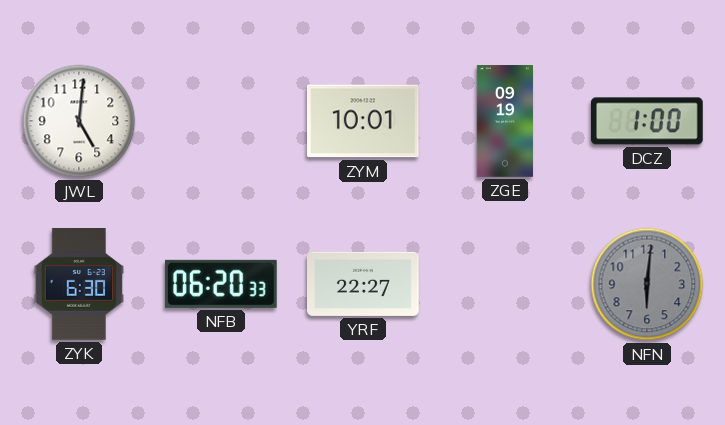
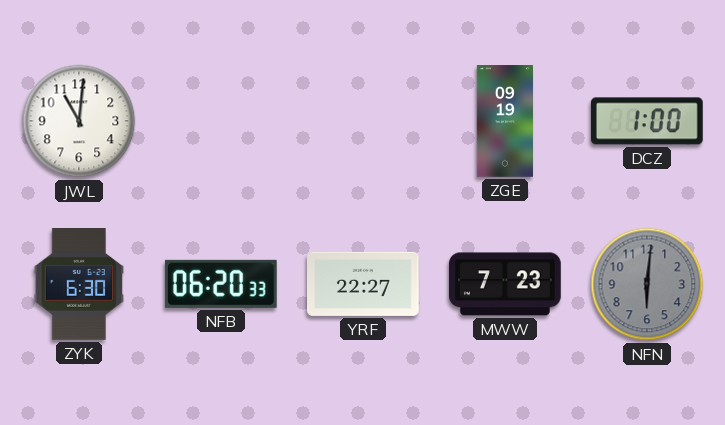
JWL: 5:01 -> 11:01 (79, 121)
ZYM: 10:01 -> none (363, 121)
MWW: none -> 7:23 (506, 284)
